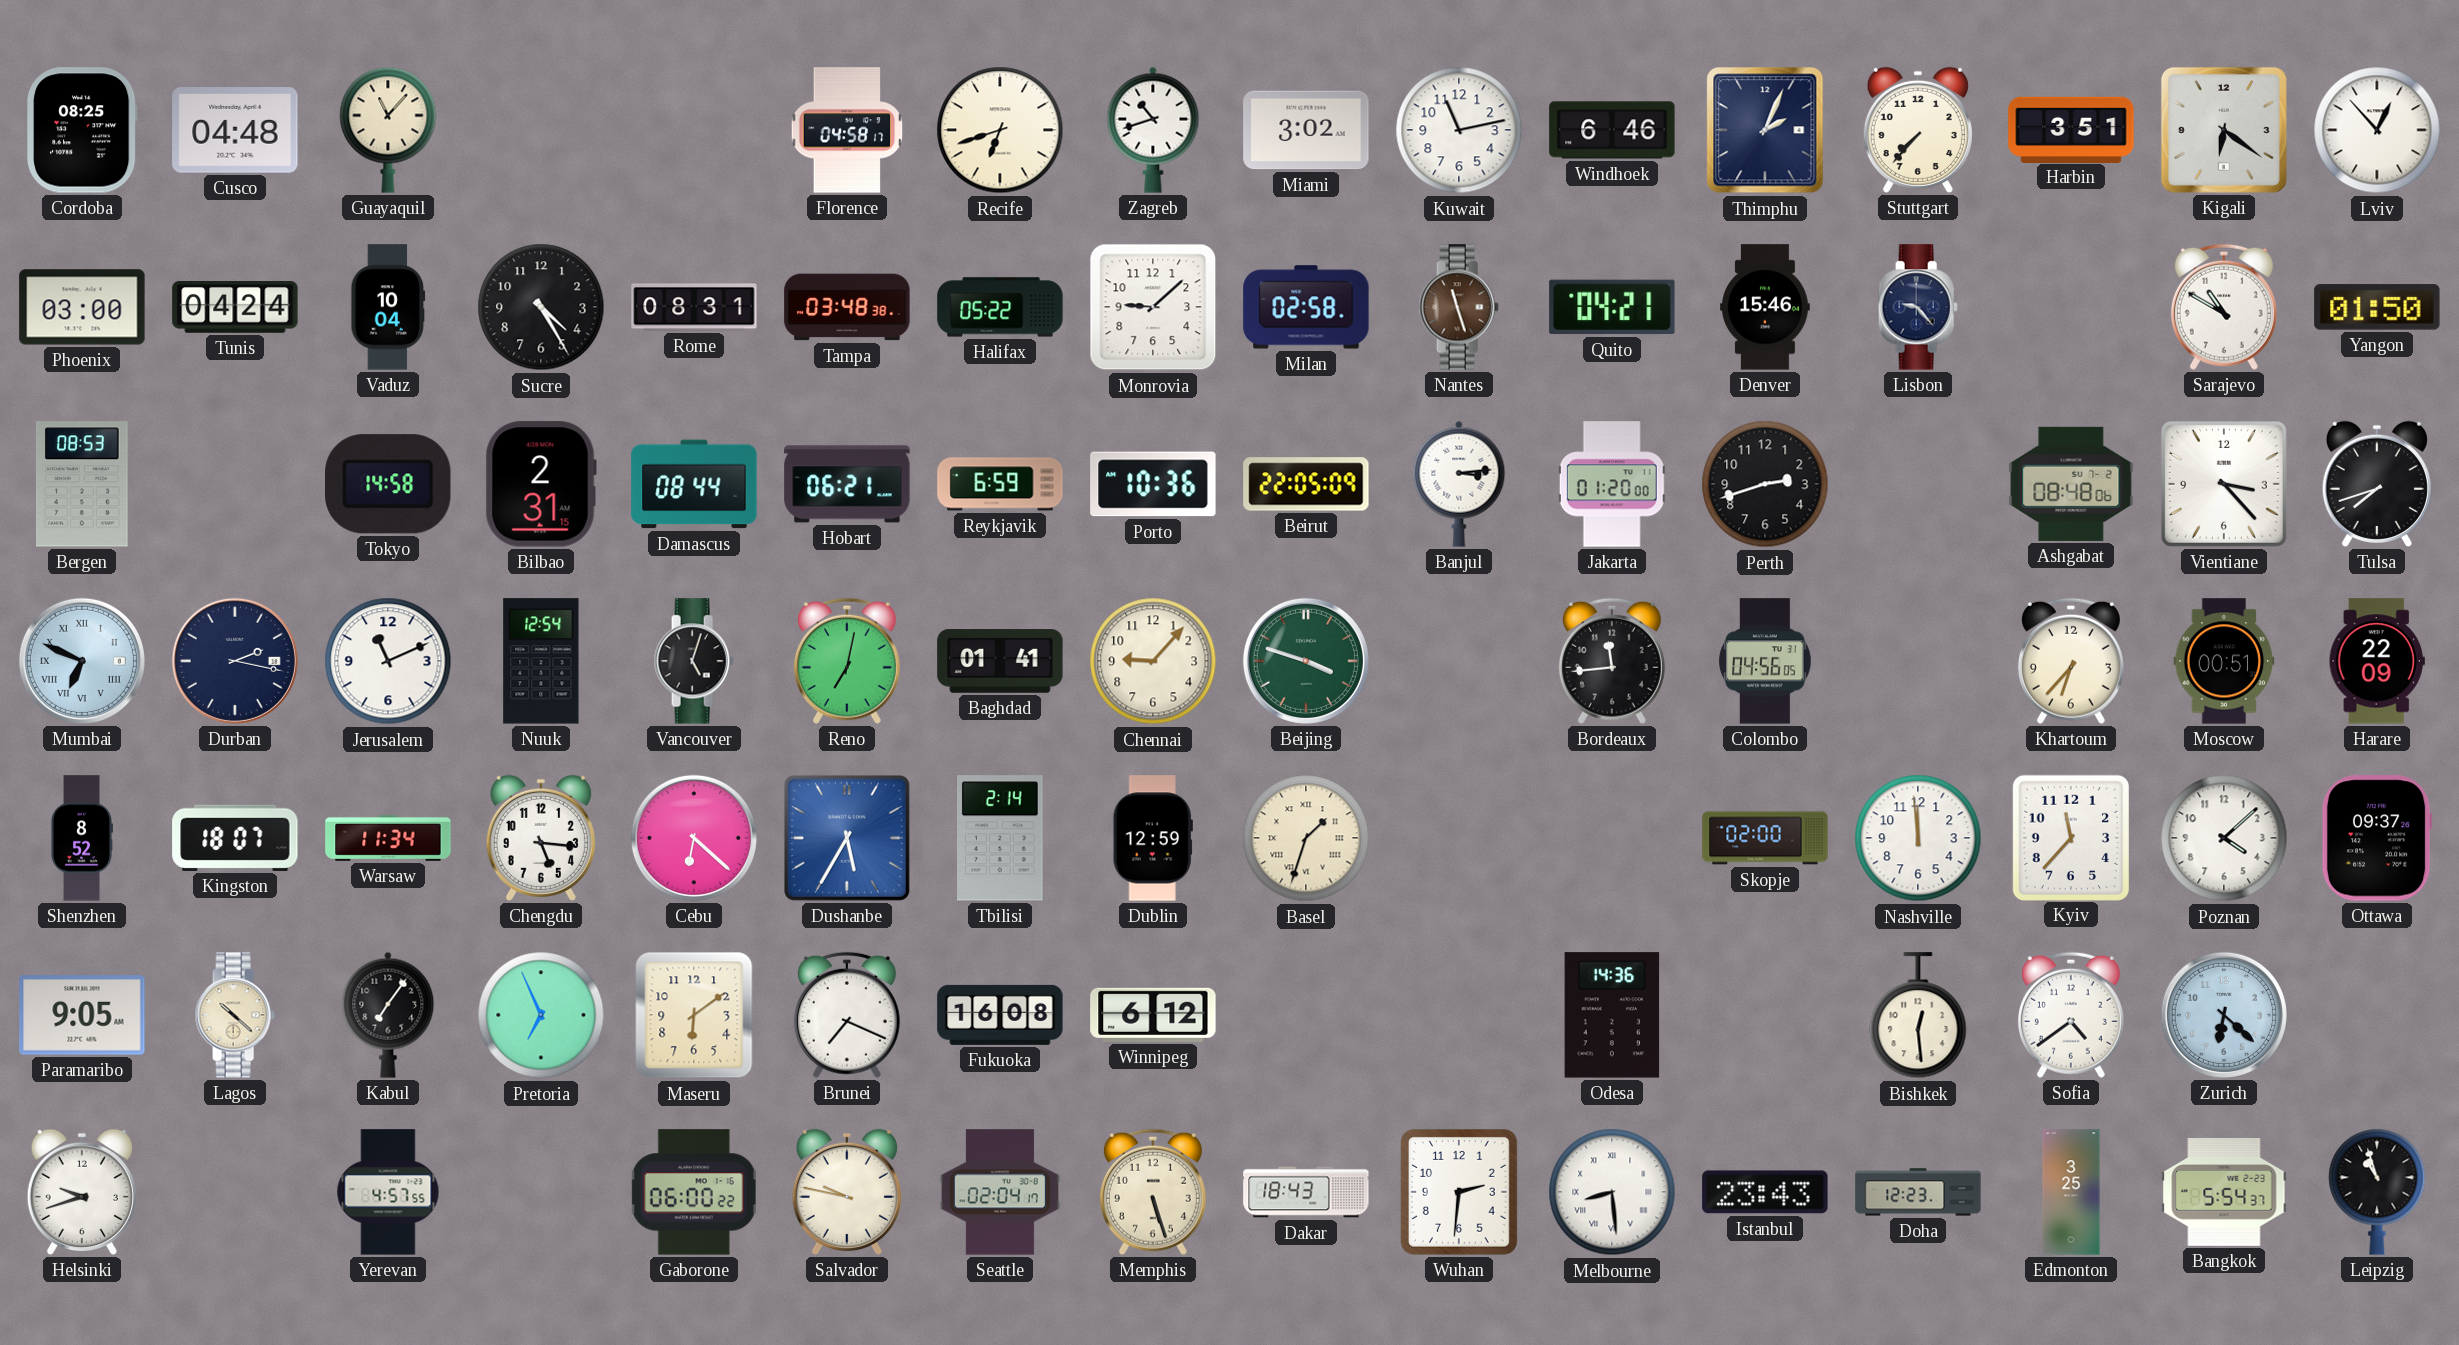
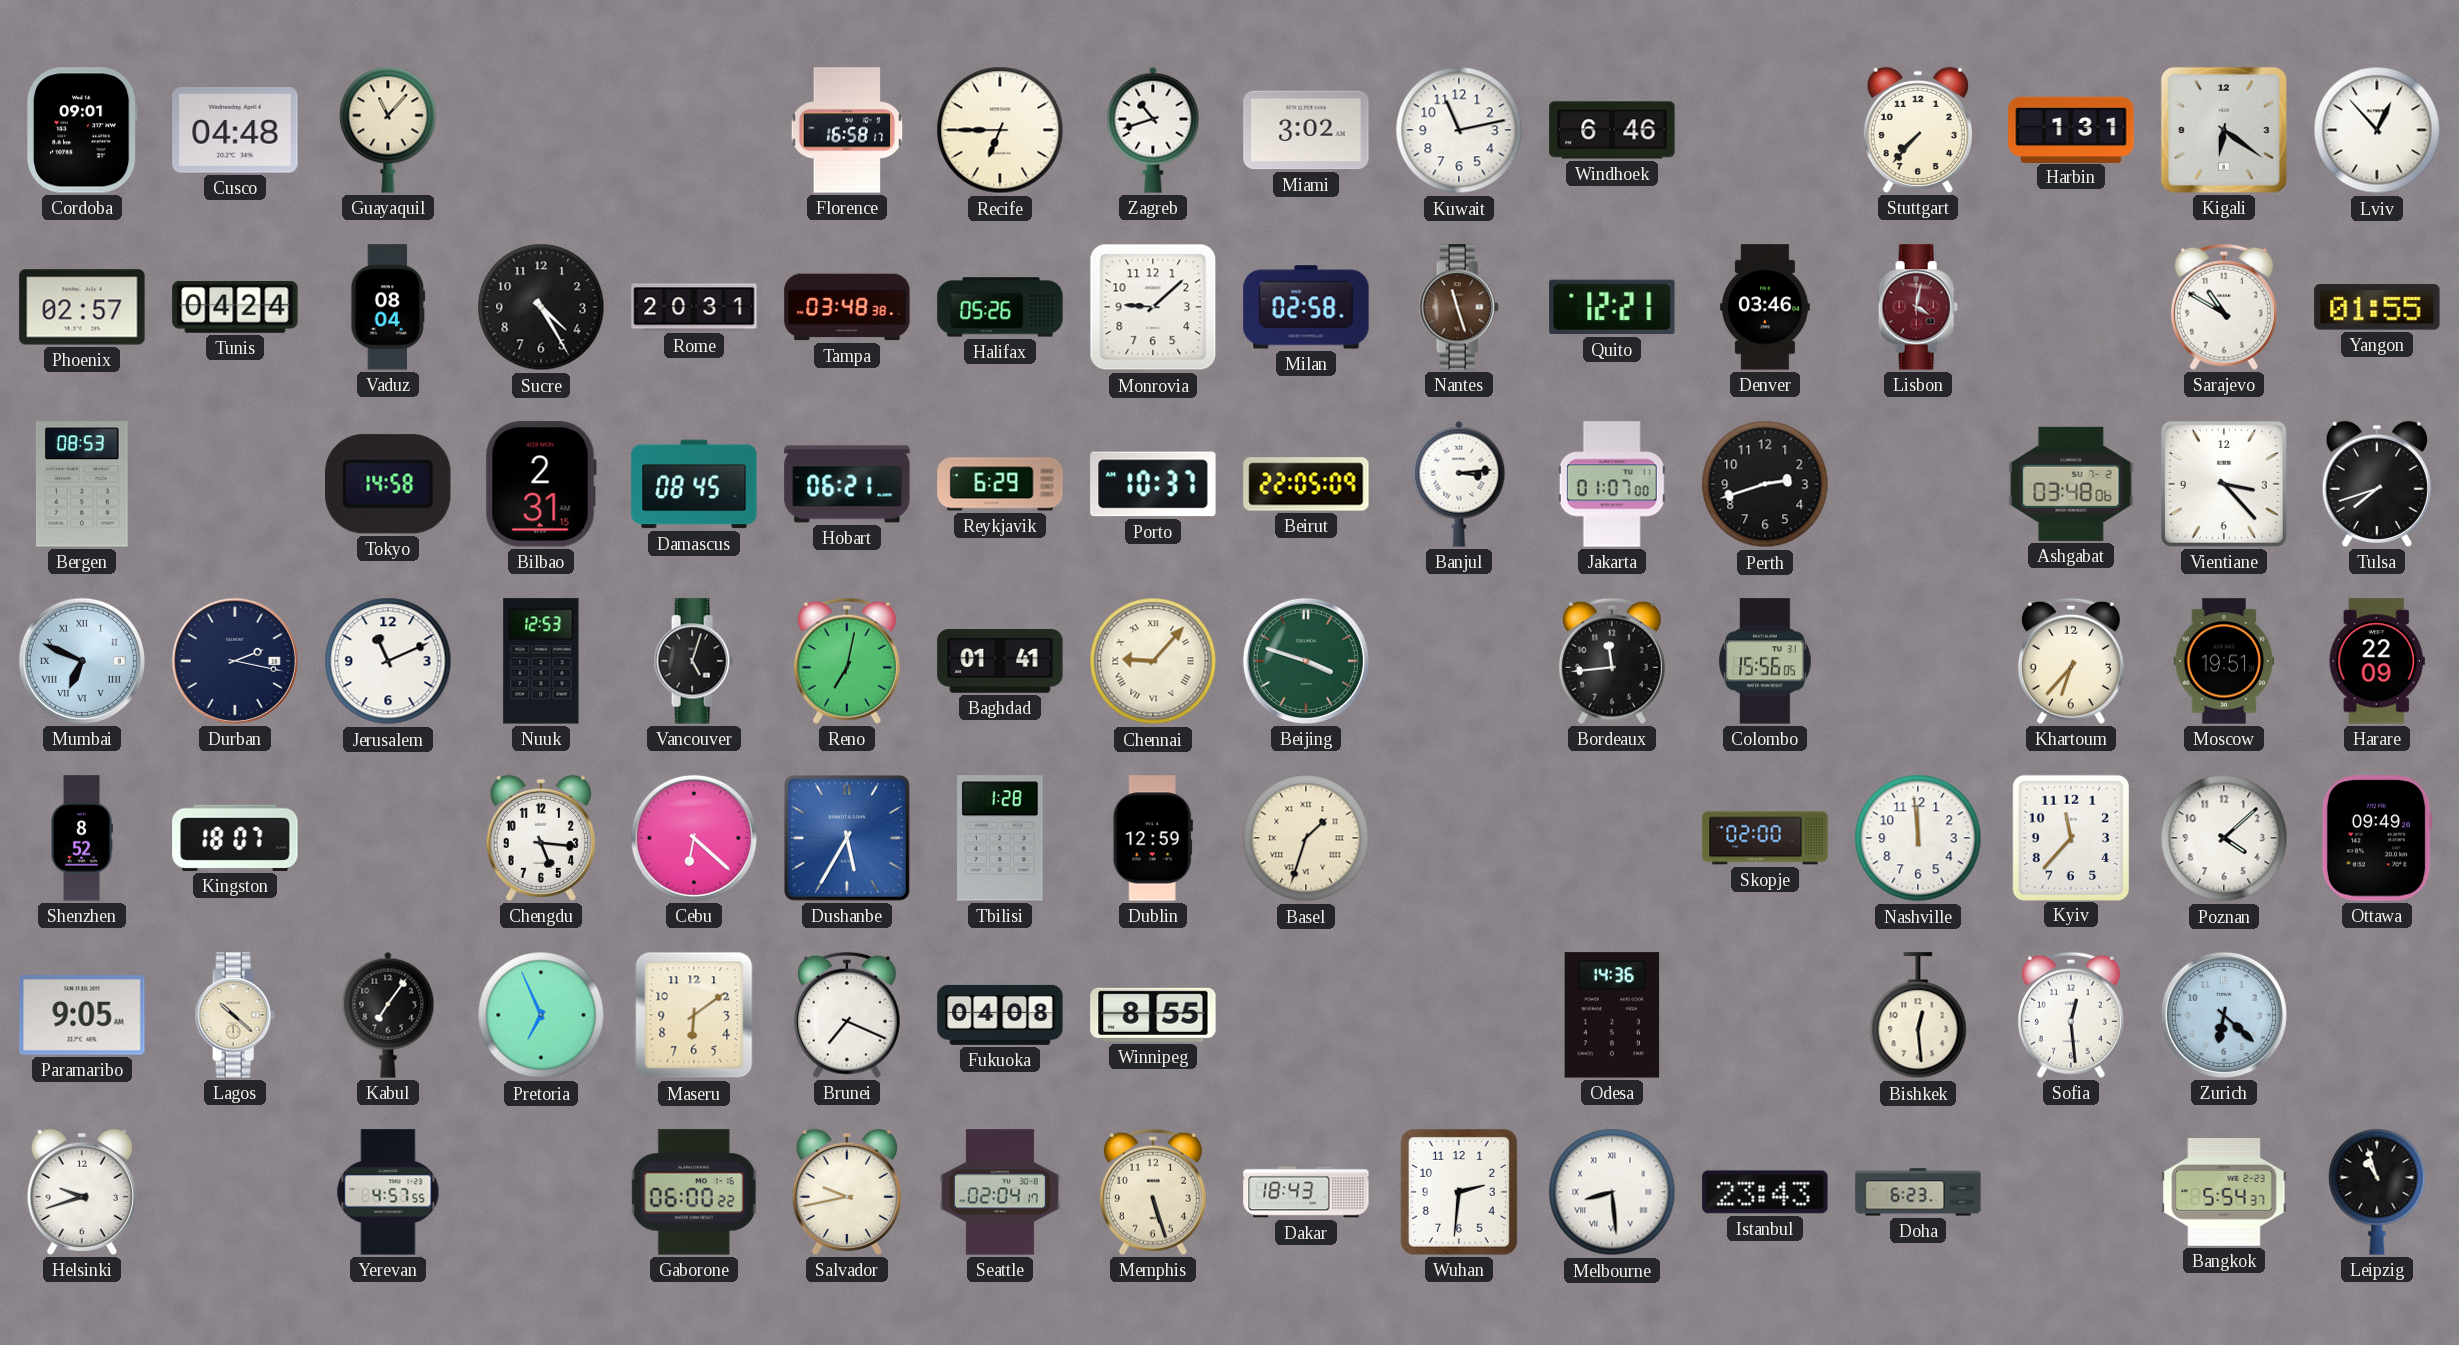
Cordoba: 08:25 -> 09:01 (83, 130)
Florence: 04:58 -> 16:58 (847, 130)
Recife: 6:42 -> 6:45 (1000, 130)
Thimphu: 2:04 -> none (1765, 130)
Harbin: 3:51 -> 1:31 (2071, 129)
Phoenix: 03:00 -> 02:57 (82, 307)
Vaduz: 10:04 -> 08:04 (388, 307)
Rome: 08:31 -> 20:31 (694, 307)
Halifax: 05:22 -> 05:26 (1000, 307)
Quito: 04:21 -> 12:21 (1612, 307)
Denver: 15:46 -> 03:46 (1766, 307)
Lisbon: 9:23 -> 4:02 (1918, 307)
Lisbon dial: navy -> burgundy (1918, 307)
Yangon: 01:50 -> 01:55 (2377, 307)
Damascus: 08:44 -> 08:45 (694, 484)
Reykjavik: 6:59 -> 6:29 (1000, 484)
Porto: 10:36 -> 10:37 (1153, 484)
Jakarta: 01:20 -> 01:07 (1612, 484)
Ashgabat: 08:48 -> 03:48 (2071, 484)
Nuuk: 12:54 -> 12:53 (541, 661)
Chennai numerals: Arabic -> Roman (1153, 661)
Colombo: 04:56 -> 15:56 (1765, 661)
Moscow: 00:51 -> 19:51 (2224, 661)
Warsaw: 11:34 -> none (388, 838)
Tbilisi: 2:14 -> 1:28 (1001, 838)
Ottawa: 09:37 -> 09:49 (2377, 838)
Fukuoka: 16:08 -> 04:08 (1000, 1015)
Winnipeg: 6:12 -> 8:55 (1153, 1015)
Sofia: 4:39 -> 12:29 (2071, 1015)
Salvador: 9:47 -> 9:43 (847, 1192)
Doha: 12:23 -> 6:23 (1918, 1192)
Edmonton: 3:25 -> none (2071, 1192)
